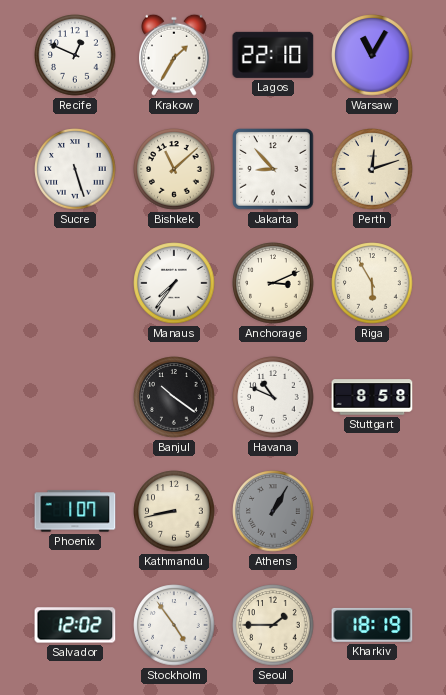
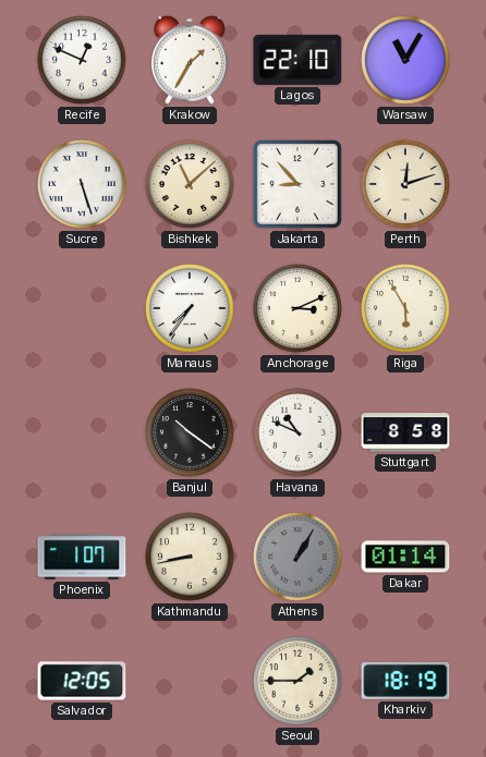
Dakar: none -> 01:14 (405, 557)
Salvador: 12:02 -> 12:05 (82, 681)
Stockholm: 4:54 -> none (174, 625)
